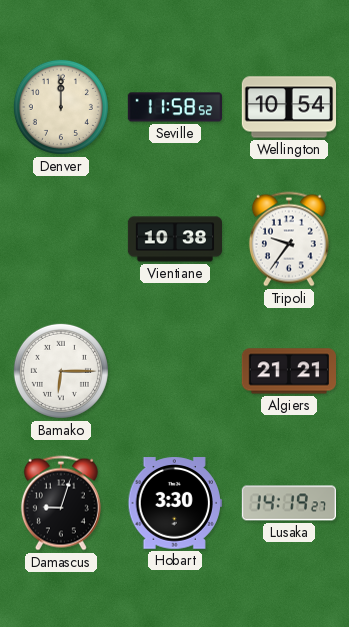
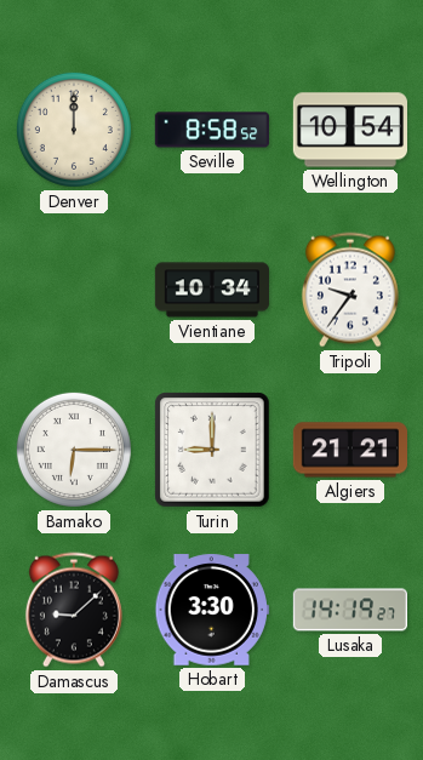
Seville: 11:58 -> 8:58 (211, 130)
Vientiane: 10:38 -> 10:34 (211, 290)
Turin: none -> 9:00 (212, 450)
Damascus: 9:03 -> 9:08 (74, 610)
